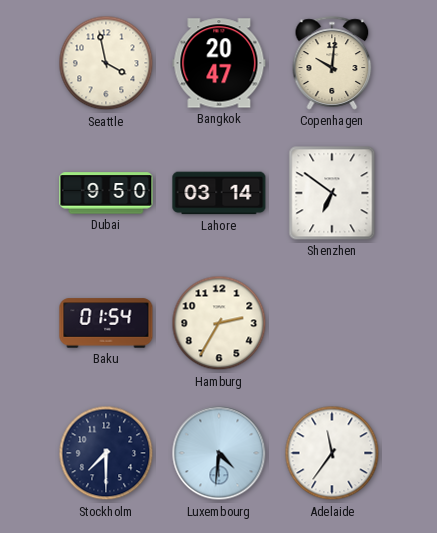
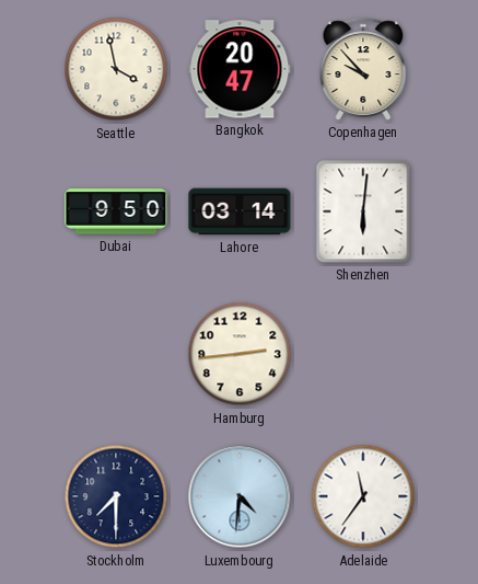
Copenhagen: 10:01 -> 9:53 (363, 69)
Shenzhen: 6:51 -> 6:01 (363, 211)
Baku: 01:54 -> none (106, 323)
Hamburg: 2:35 -> 2:44 (240, 354)
